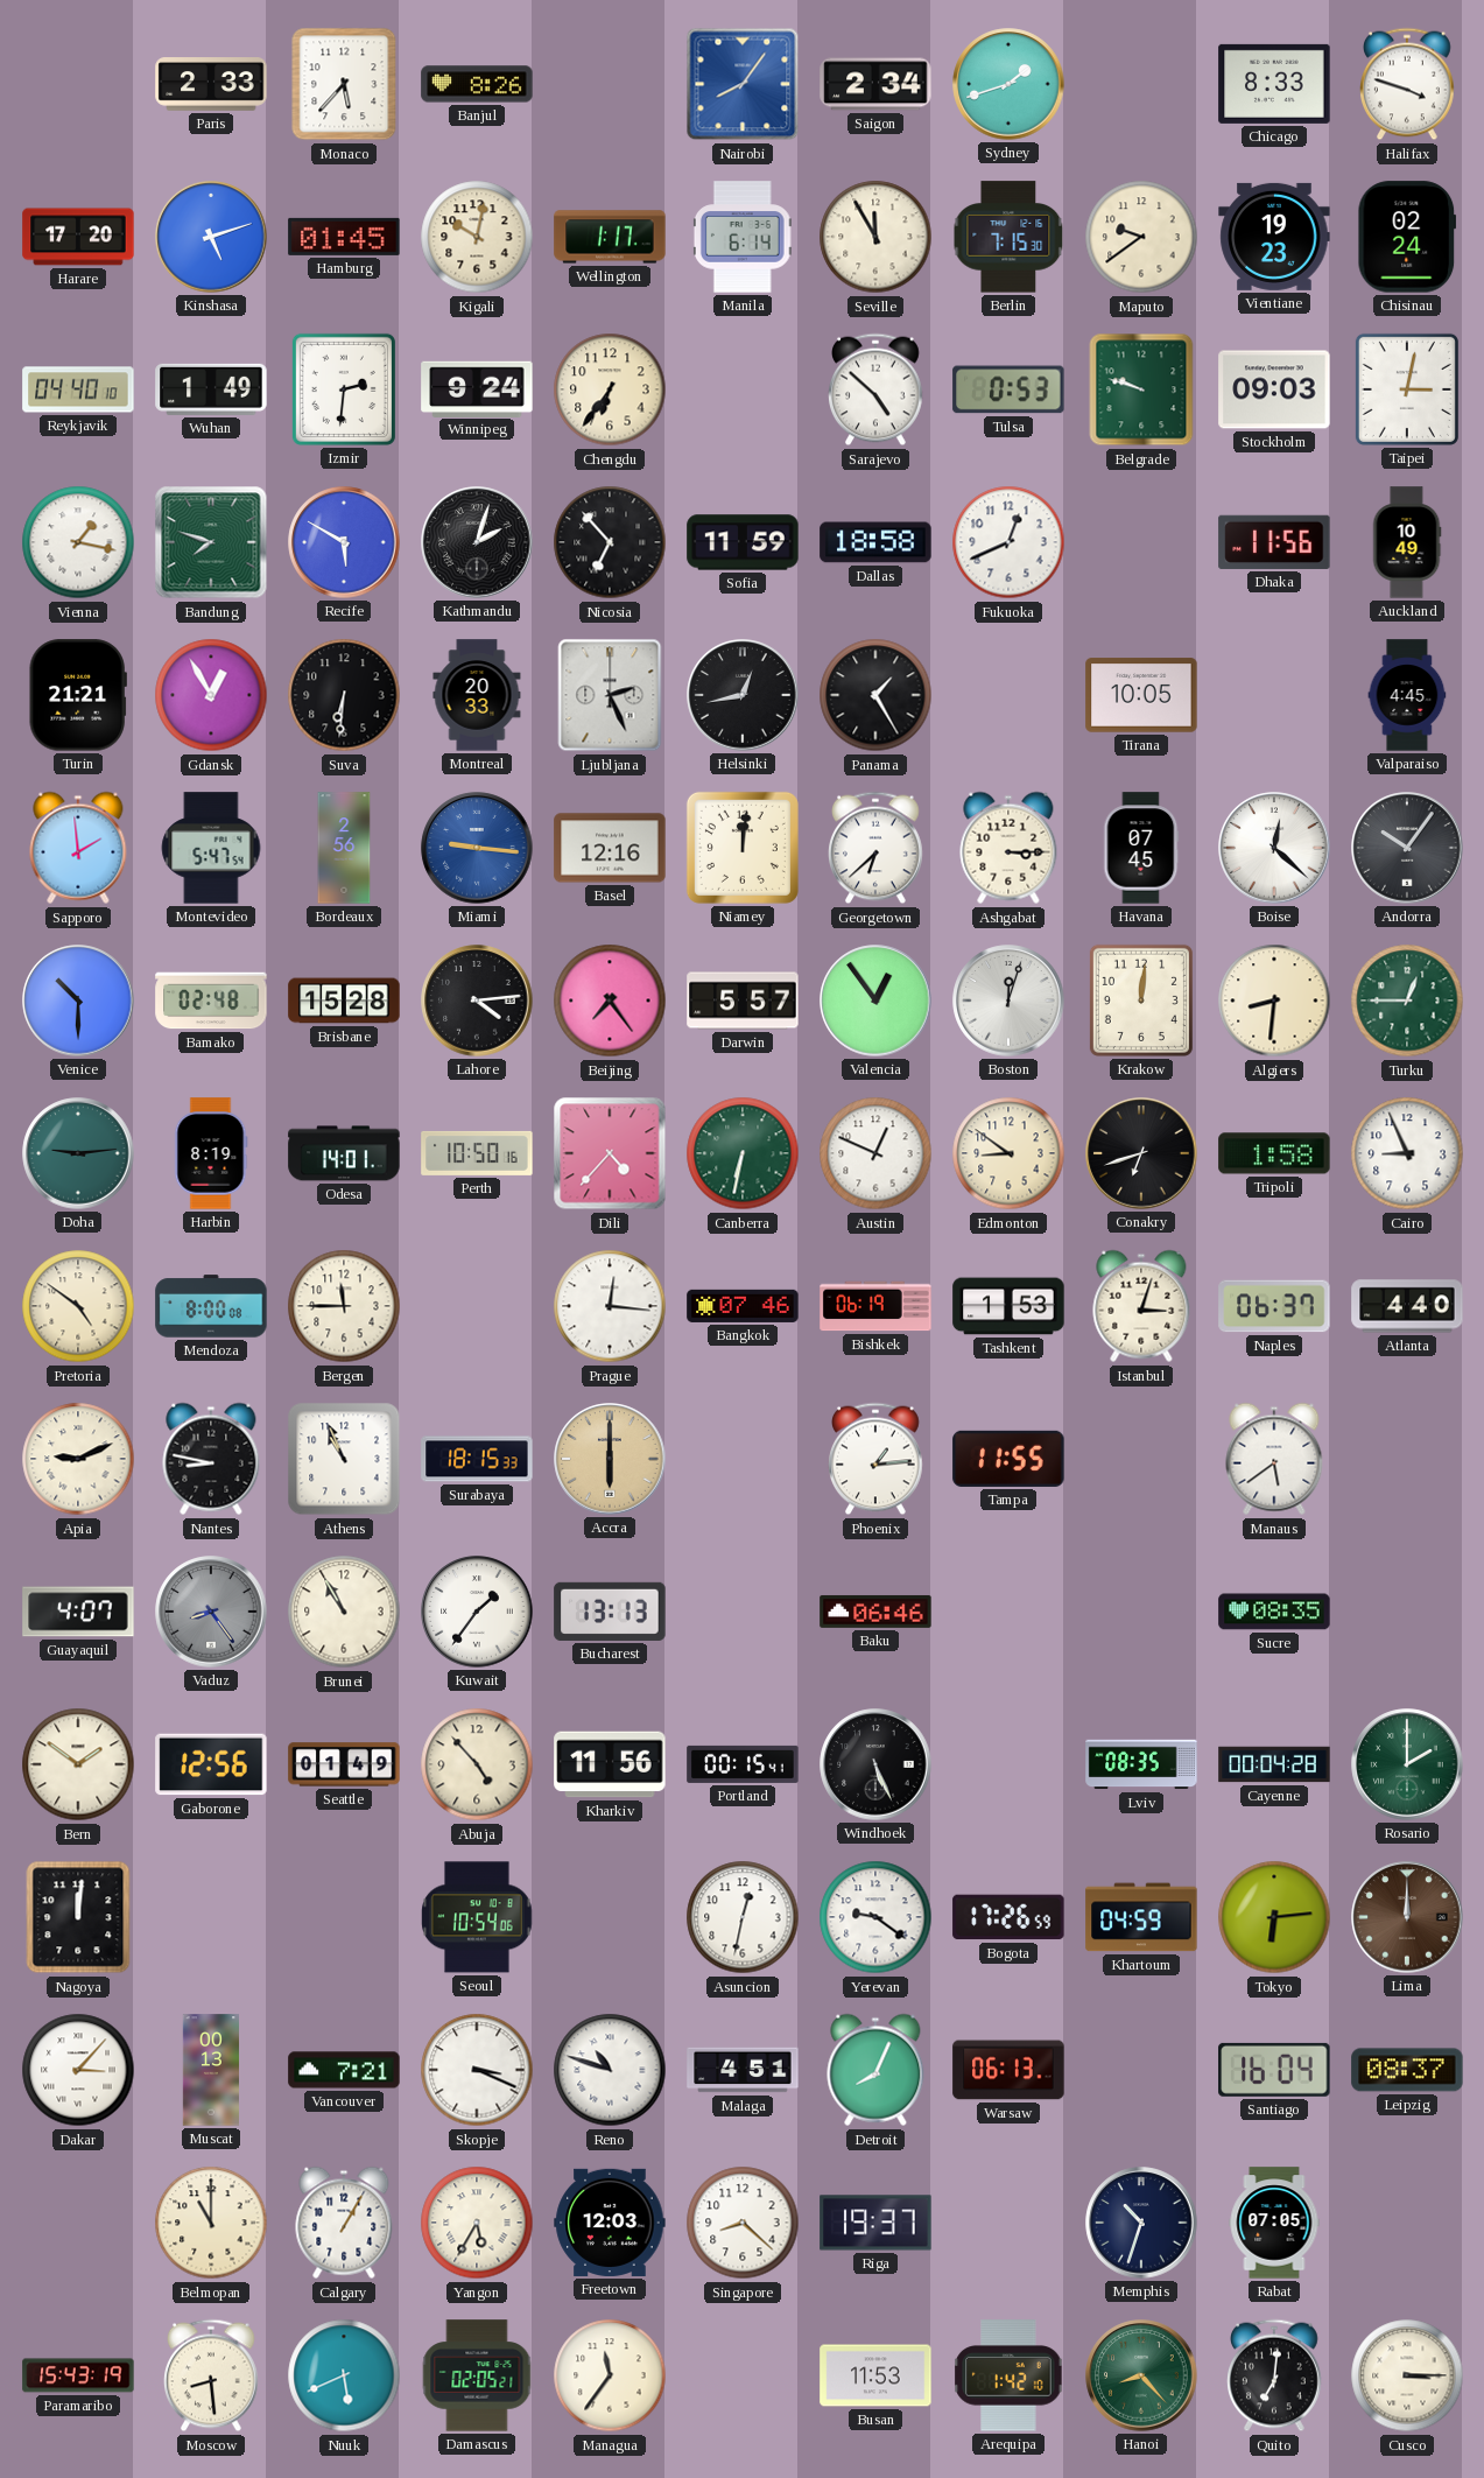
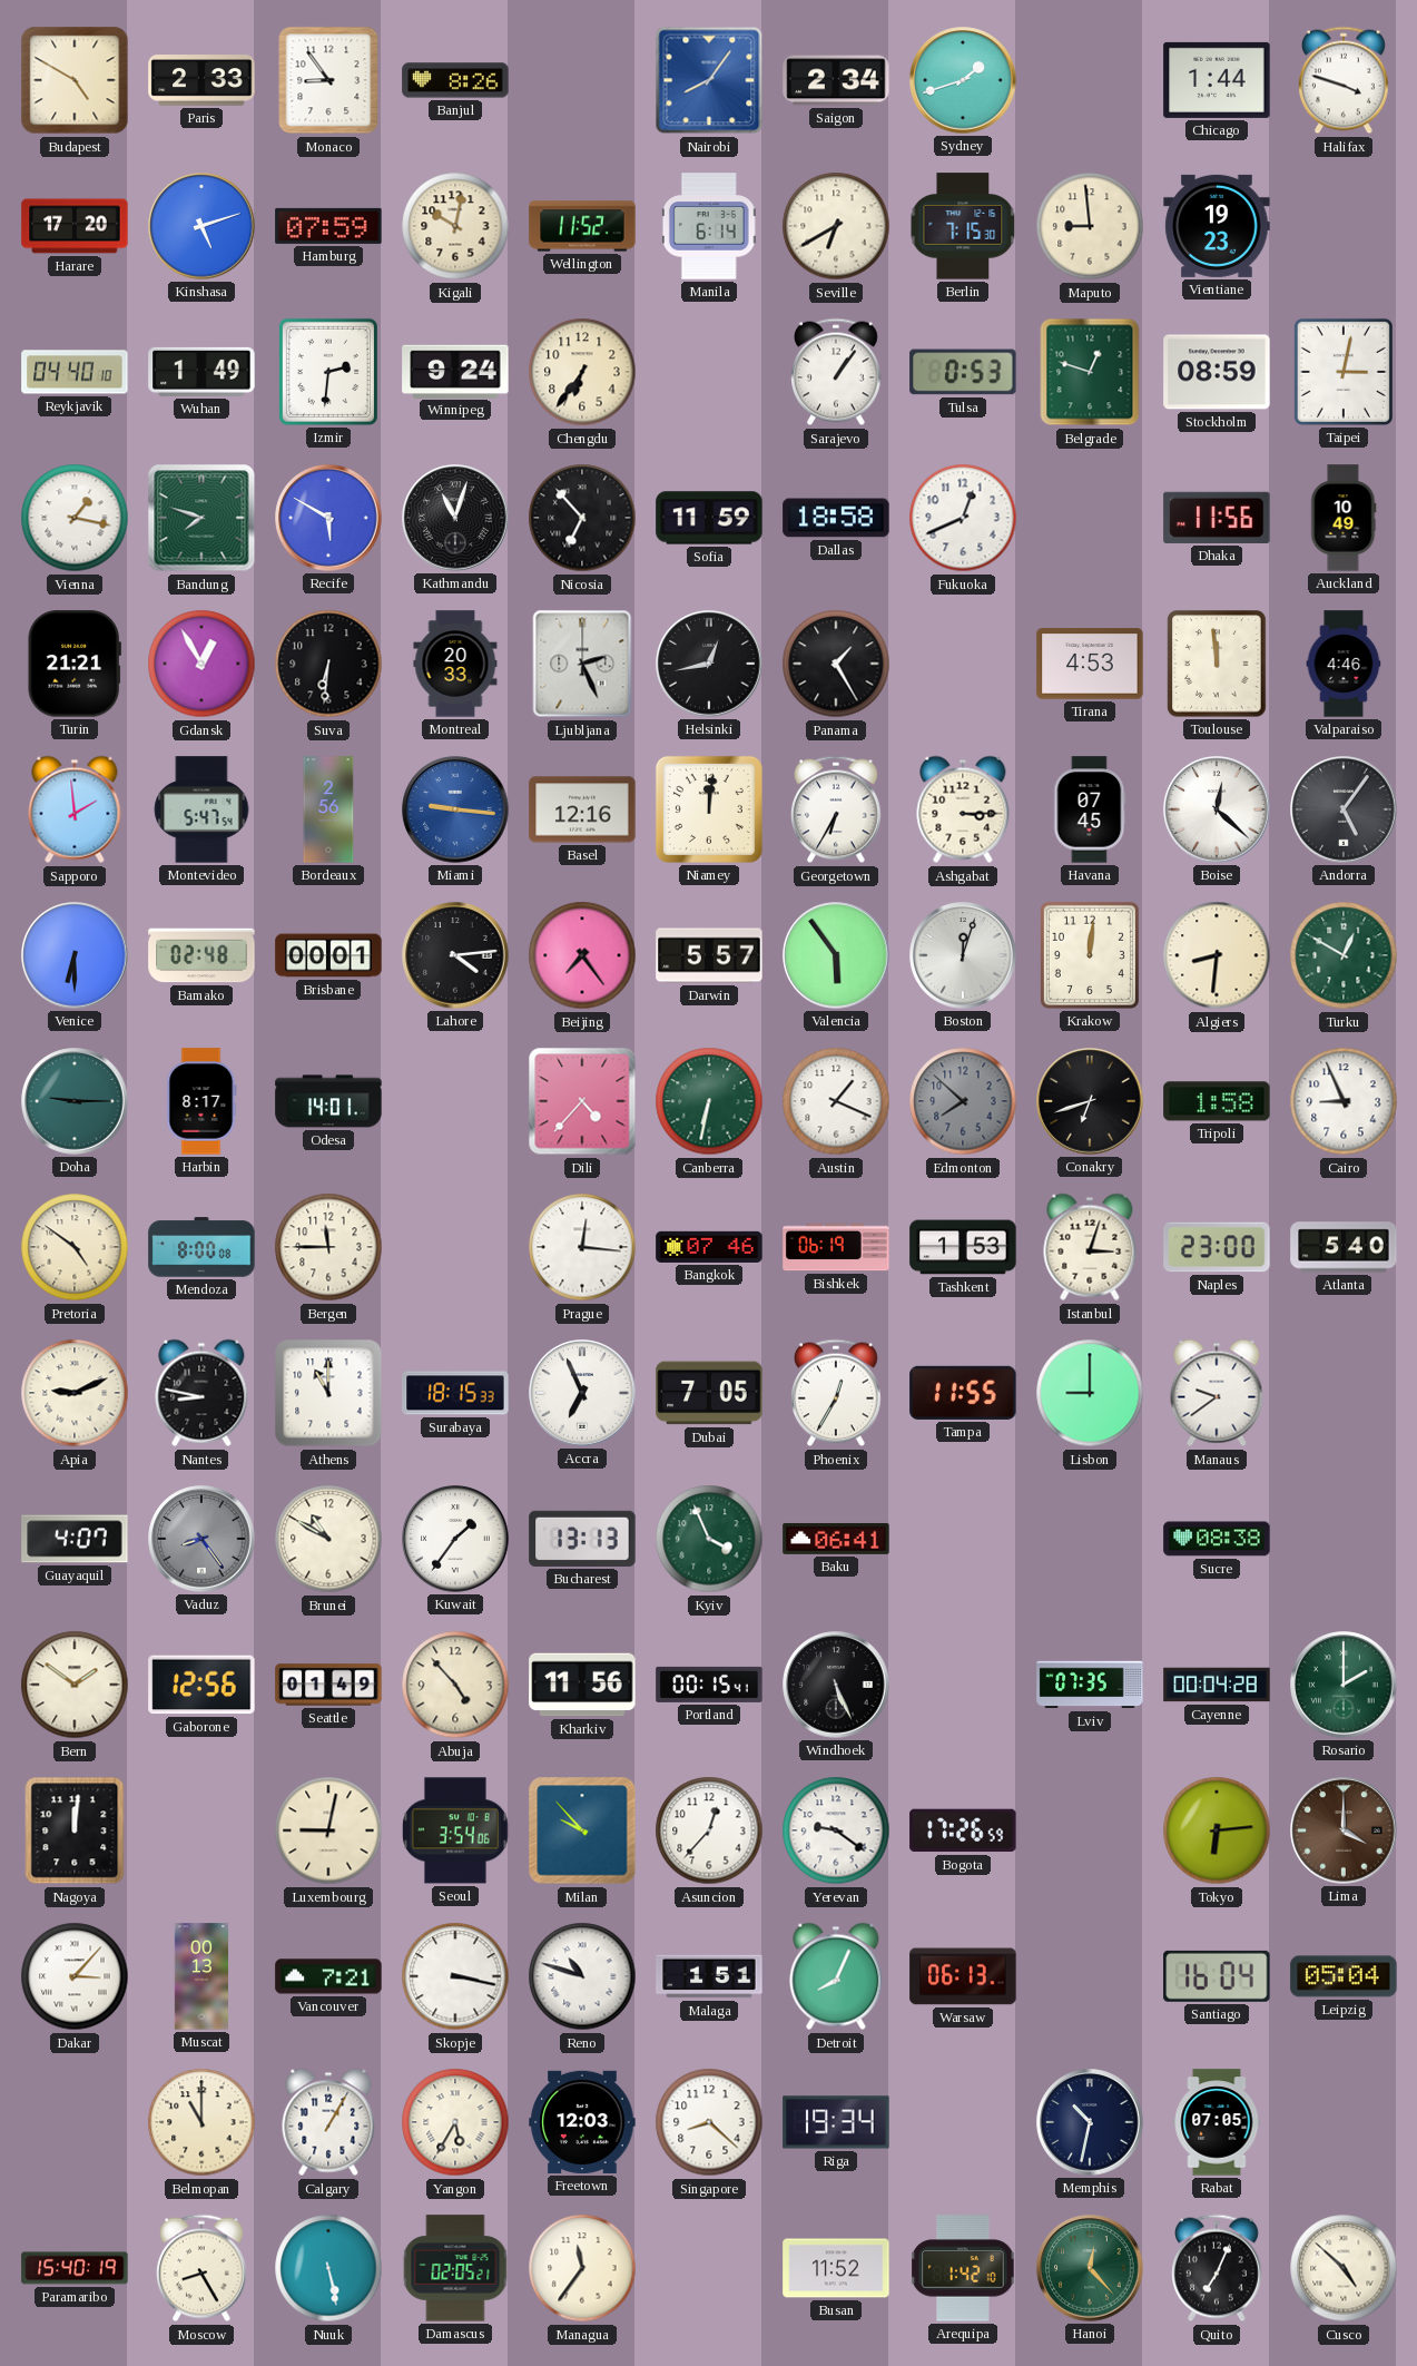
Budapest: none -> 4:50 (75, 80)
Monaco: 5:37 -> 8:54 (328, 80)
Chicago: 8:33 -> 1:44 (1217, 80)
Hamburg: 01:45 -> 07:59 (328, 226)
Wellington: 1:17 -> 11:52 (582, 226)
Seville: 11:55 -> 6:40 (836, 226)
Maputo: 9:39 -> 8:59 (1090, 226)
Chisinau: 02:24 -> none (1407, 237)
Sarajevo: 4:52 -> 1:06 (837, 372)
Belgrade: 9:48 -> 12:48 (1090, 372)
Stockholm: 09:03 -> 08:59 (1217, 372)
Kathmandu: 2:03 -> 11:03 (455, 518)
Tirana: 10:05 -> 4:53 (1090, 664)
Toulouse: none -> 11:59 (1217, 664)
Valparaiso: 4:45 -> 4:46 (1344, 664)
Georgetown: 6:38 -> 6:35 (837, 809)
Andorra: 10:06 -> 5:06 (1344, 809)
Venice: 10:30 -> 6:30 (75, 955)
Brisbane: 15:28 -> 00:01 (328, 955)
Valencia: 12:54 -> 5:54 (836, 955)
Turku: 12:45 -> 12:50 (1344, 955)
Doha: 9:14 -> 9:15 (75, 1101)
Harbin: 8:19 -> 8:17 (201, 1101)
Perth: 10:50 -> none (477, 1153)
Austin: 12:49 -> 1:19 (836, 1101)
Edmonton: 8:51 -> 7:52 (963, 1101)
Edmonton dial: cream -> grey (963, 1101)
Naples: 06:37 -> 23:00 (1217, 1247)
Atlanta: 4:40 -> 5:40 (1344, 1247)
Athens: 10:56 -> 11:00 (328, 1393)
Accra: 6:00 -> 6:56 (582, 1393)
Accra dial: champagne -> white (582, 1393)
Dubai: none -> 7:05 (709, 1393)
Phoenix: 1:14 -> 12:35 (837, 1393)
Lisbon: none -> 9:00 (1090, 1393)
Manaus: 5:39 -> 9:39 (1217, 1393)
Brunei: 10:55 -> 10:50 (328, 1539)
Kyiv: none -> 3:56 (709, 1539)
Baku: 06:46 -> 06:41 (836, 1539)
Sucre: 08:35 -> 08:38 (1217, 1539)
Lviv: 08:35 -> 07:35 (1090, 1685)
Luxembourg: none -> 9:02 (328, 1830)
Seoul: 10:54 -> 3:54 (456, 1830)
Milan: none -> 9:53 (582, 1830)
Asuncion: 12:32 -> 12:37 (709, 1830)
Khartoum: 04:59 -> none (1141, 1917)
Lima: 12:00 -> 4:00 (1344, 1830)
Skopje: 3:19 -> 3:17 (455, 1976)
Malaga: 4:51 -> 1:51 (709, 1976)
Leipzig: 08:37 -> 05:04 (1344, 1976)
Riga: 19:37 -> 19:34 (836, 2122)
Memphis: 10:33 -> 10:32 (1090, 2122)
Paramaribo: 15:43 -> 15:40 (75, 2268)
Moscow: 8:29 -> 8:25 (203, 2268)
Nuuk: 5:41 -> 5:28 (328, 2268)
Busan: 11:53 -> 11:52 (836, 2268)
Hanoi: 8:23 -> 12:23 (1090, 2268)
Quito: 7:01 -> 7:04 (1218, 2268)
Cusco: 3:15 -> 4:52 (1344, 2268)
